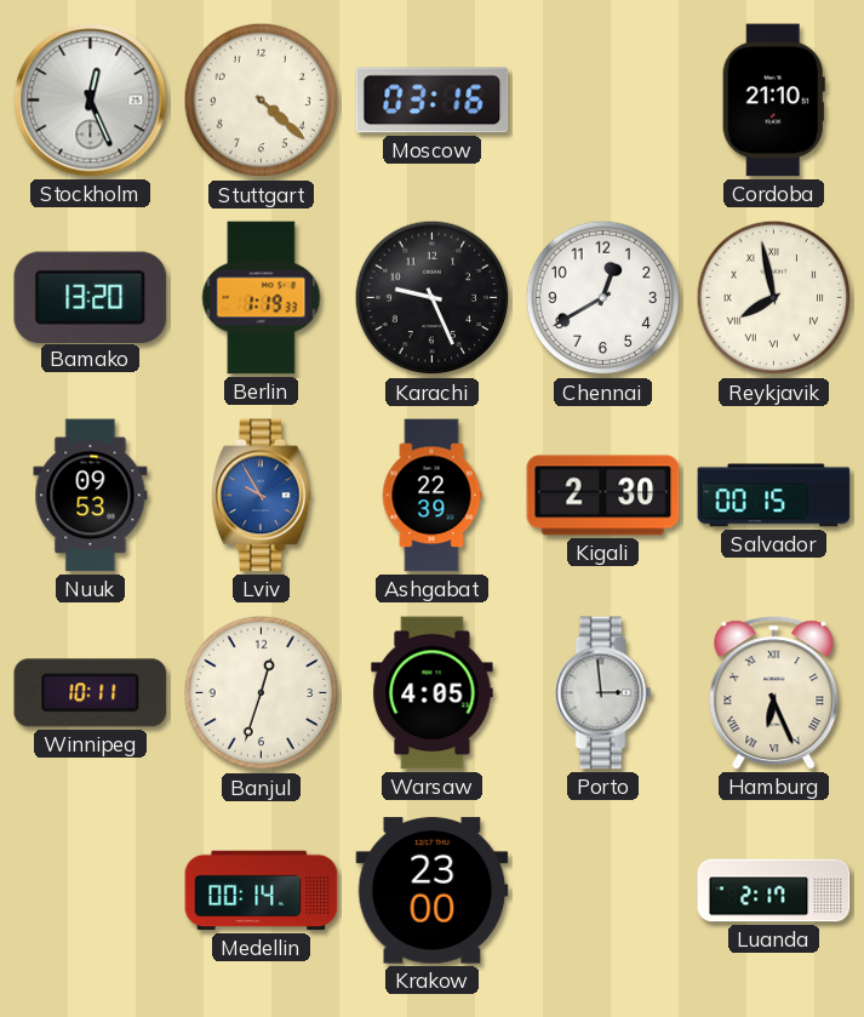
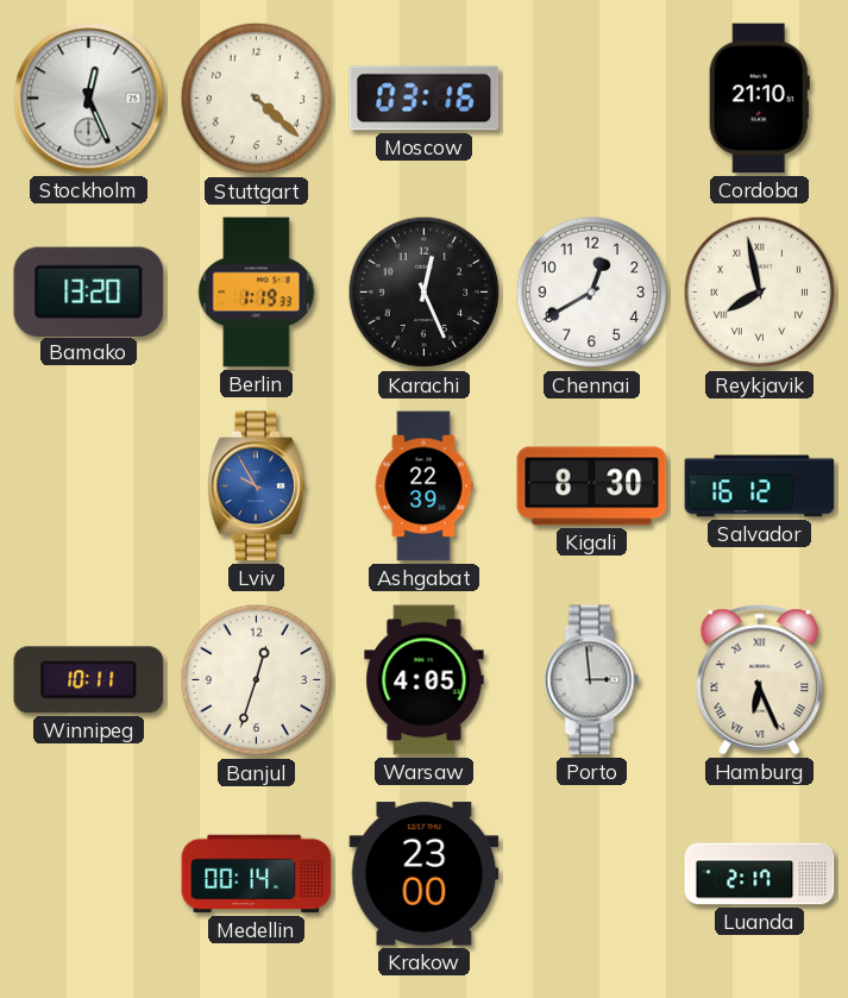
Karachi: 9:26 -> 12:26 (425, 293)
Nuuk: 09:53 -> none (91, 496)
Kigali: 2:30 -> 8:30 (592, 487)
Salvador: 00:15 -> 16:12 (760, 487)
